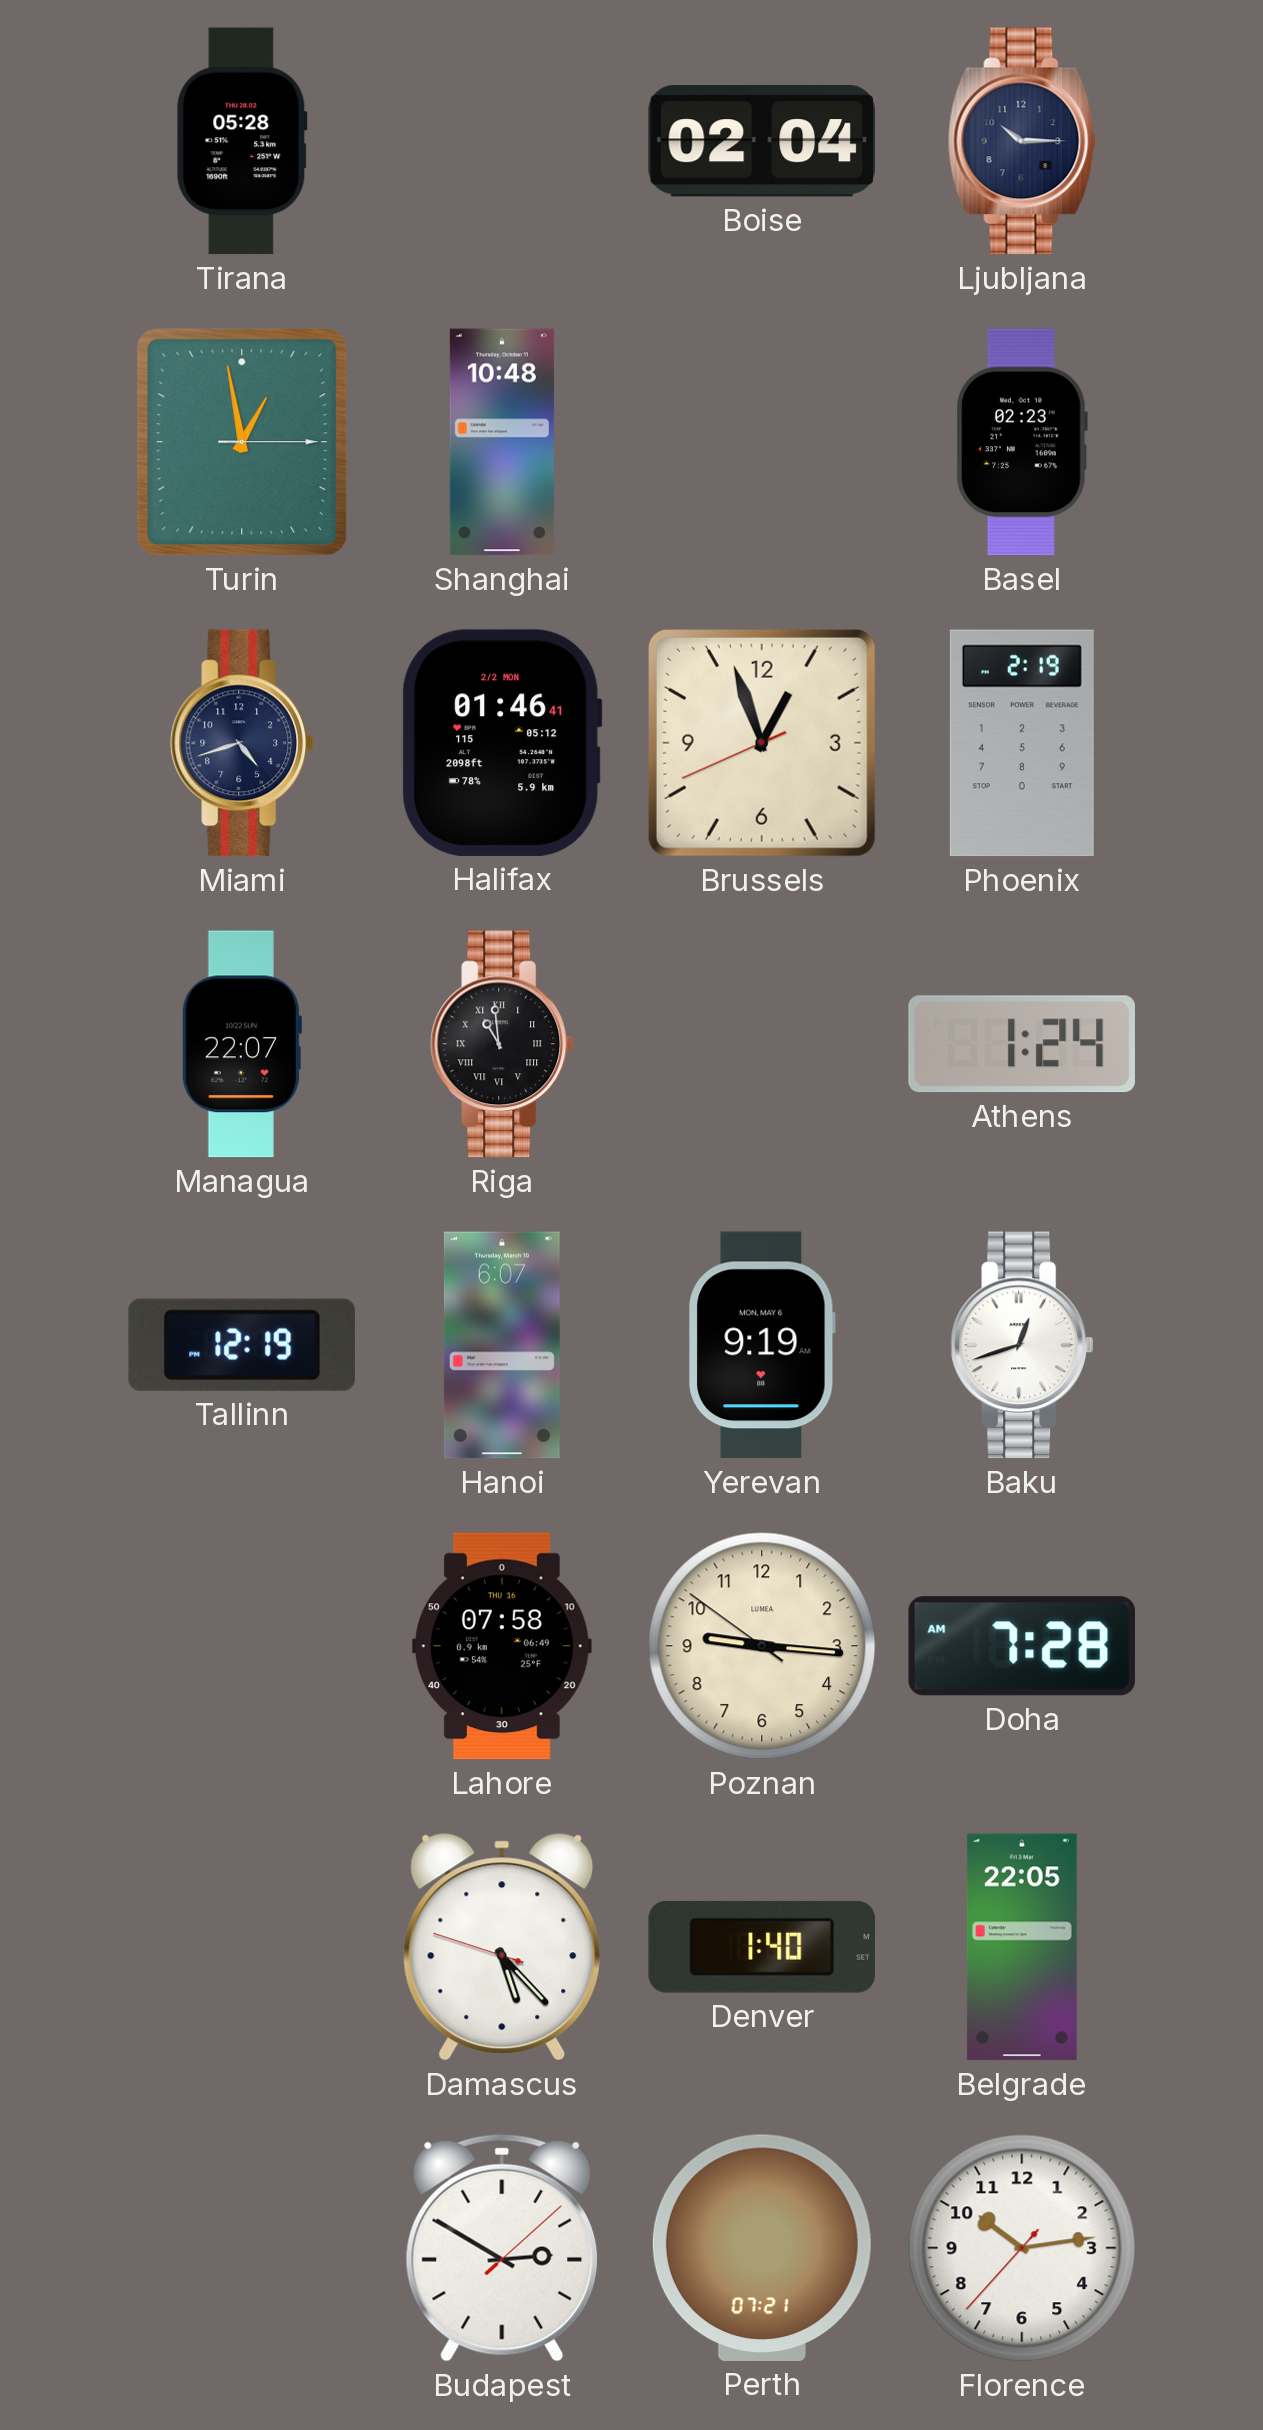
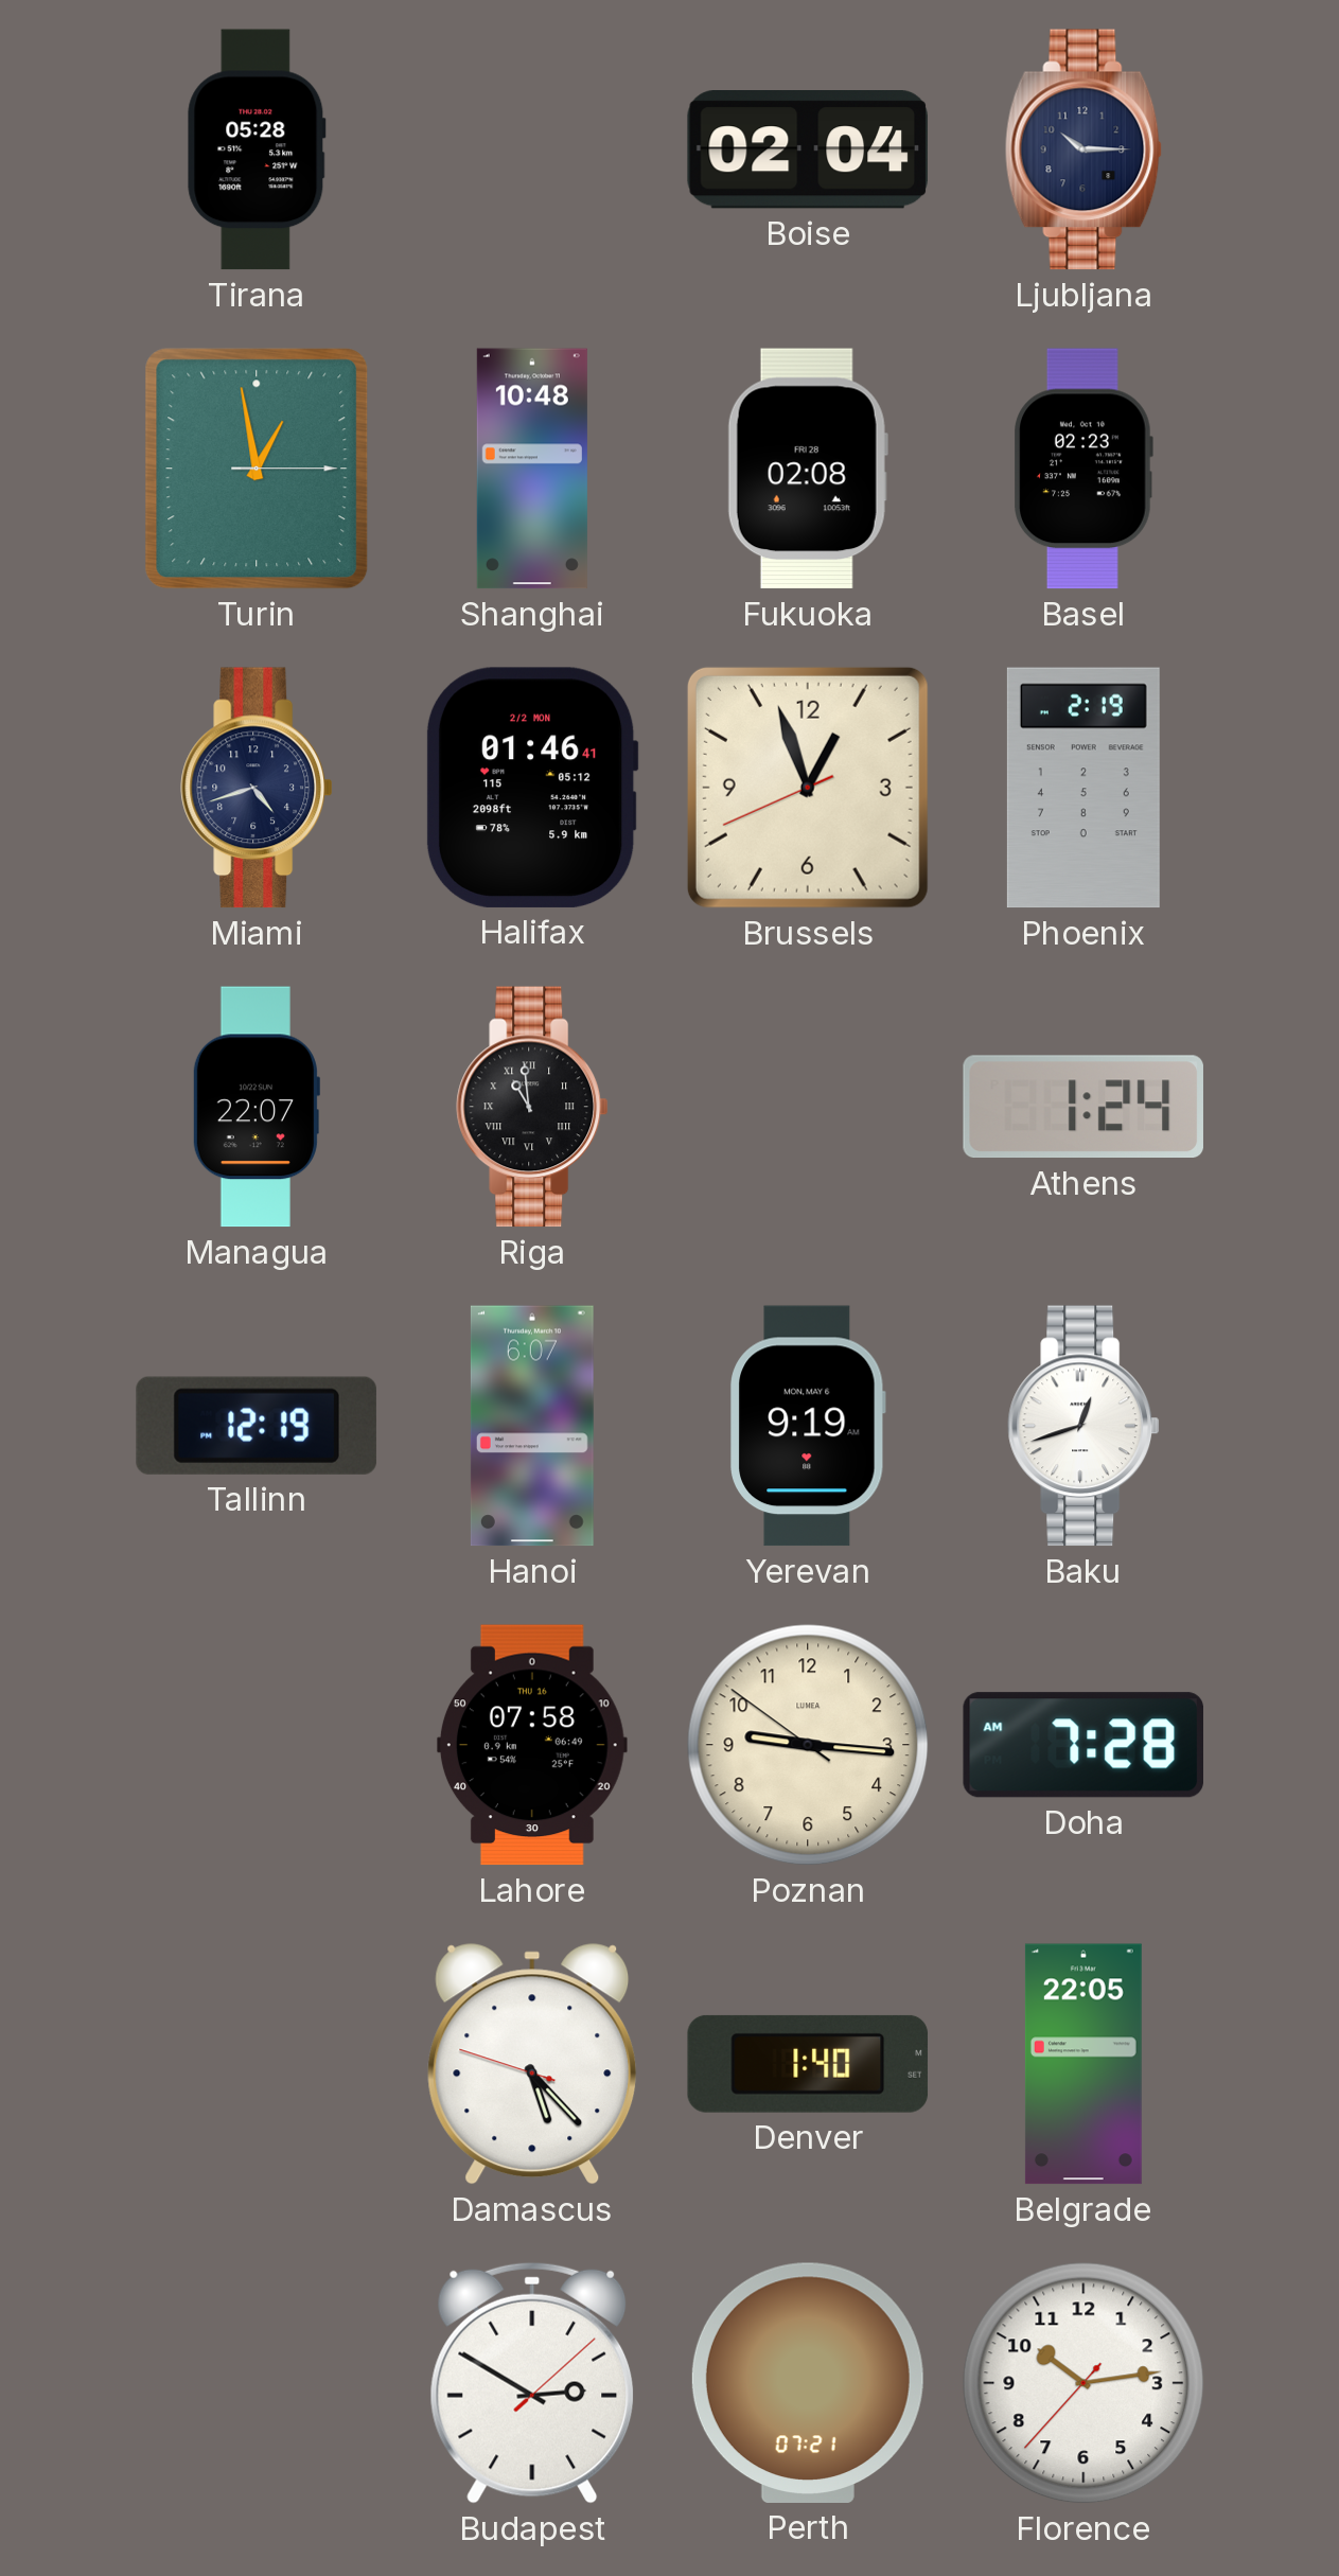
Fukuoka: none -> 02:08 (808, 469)
